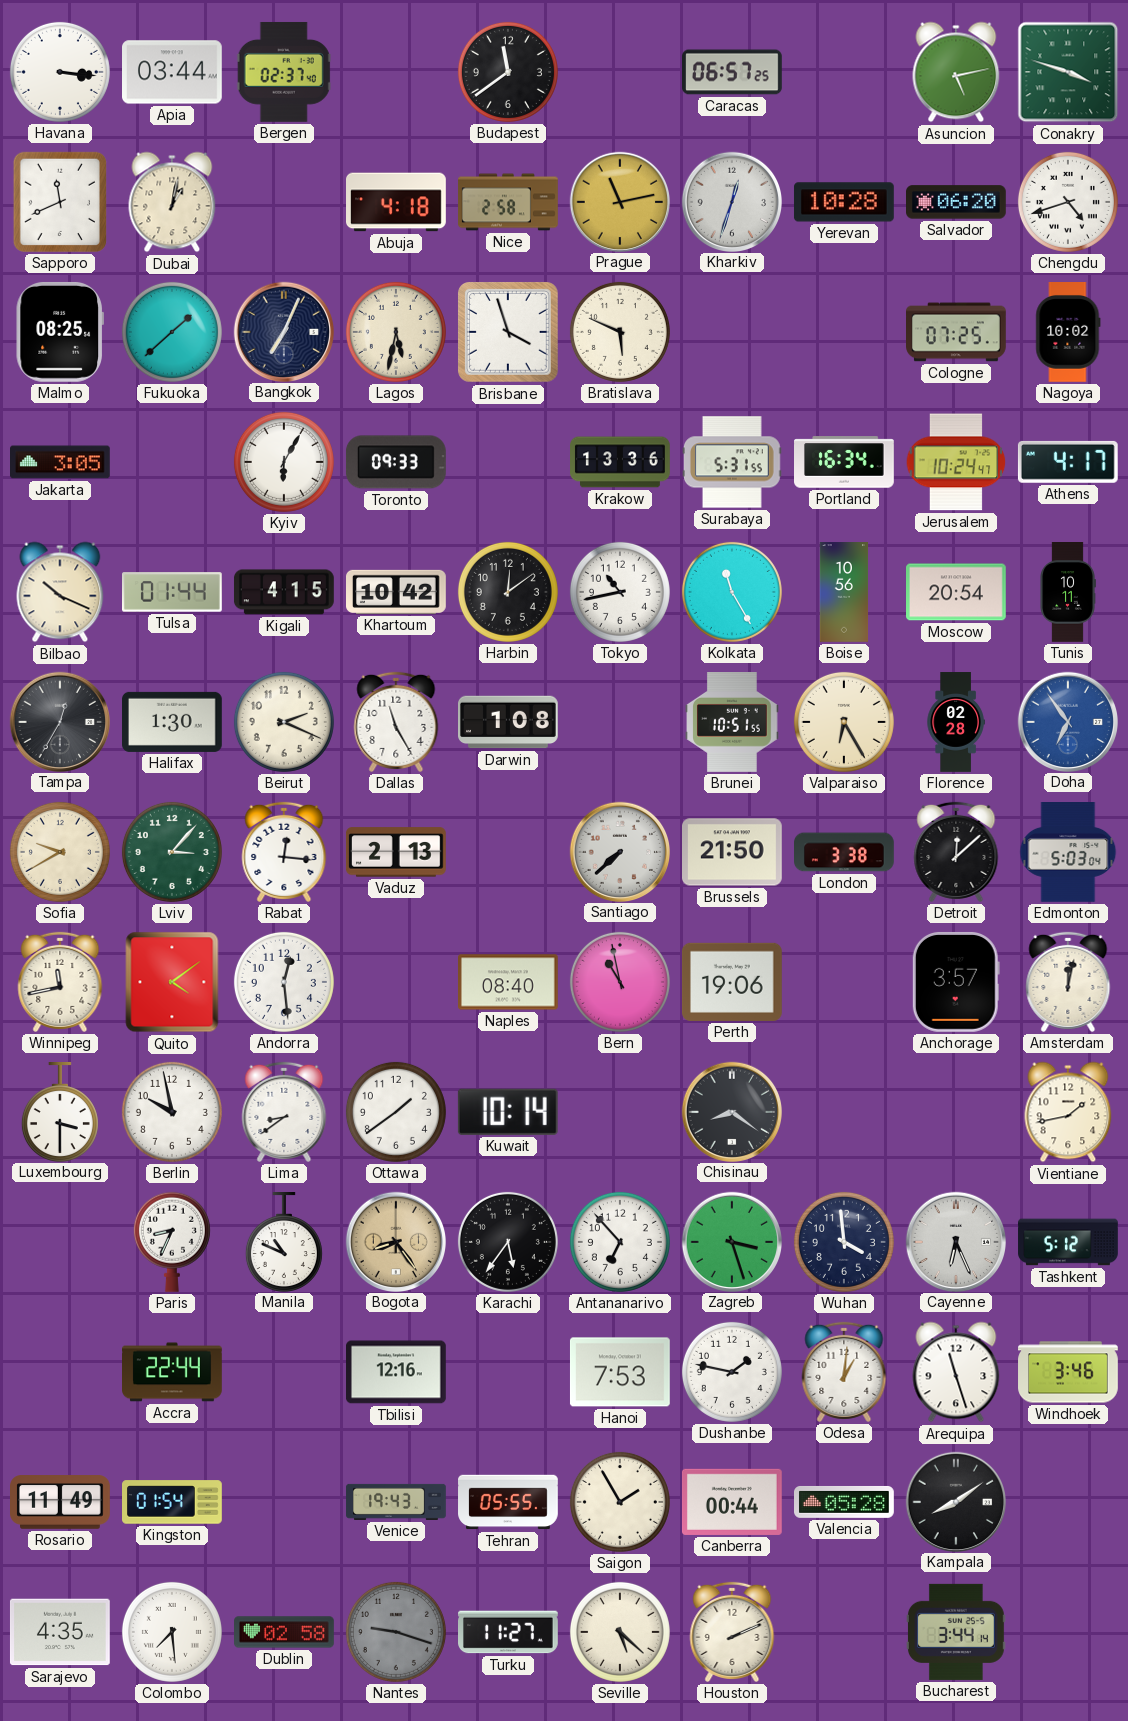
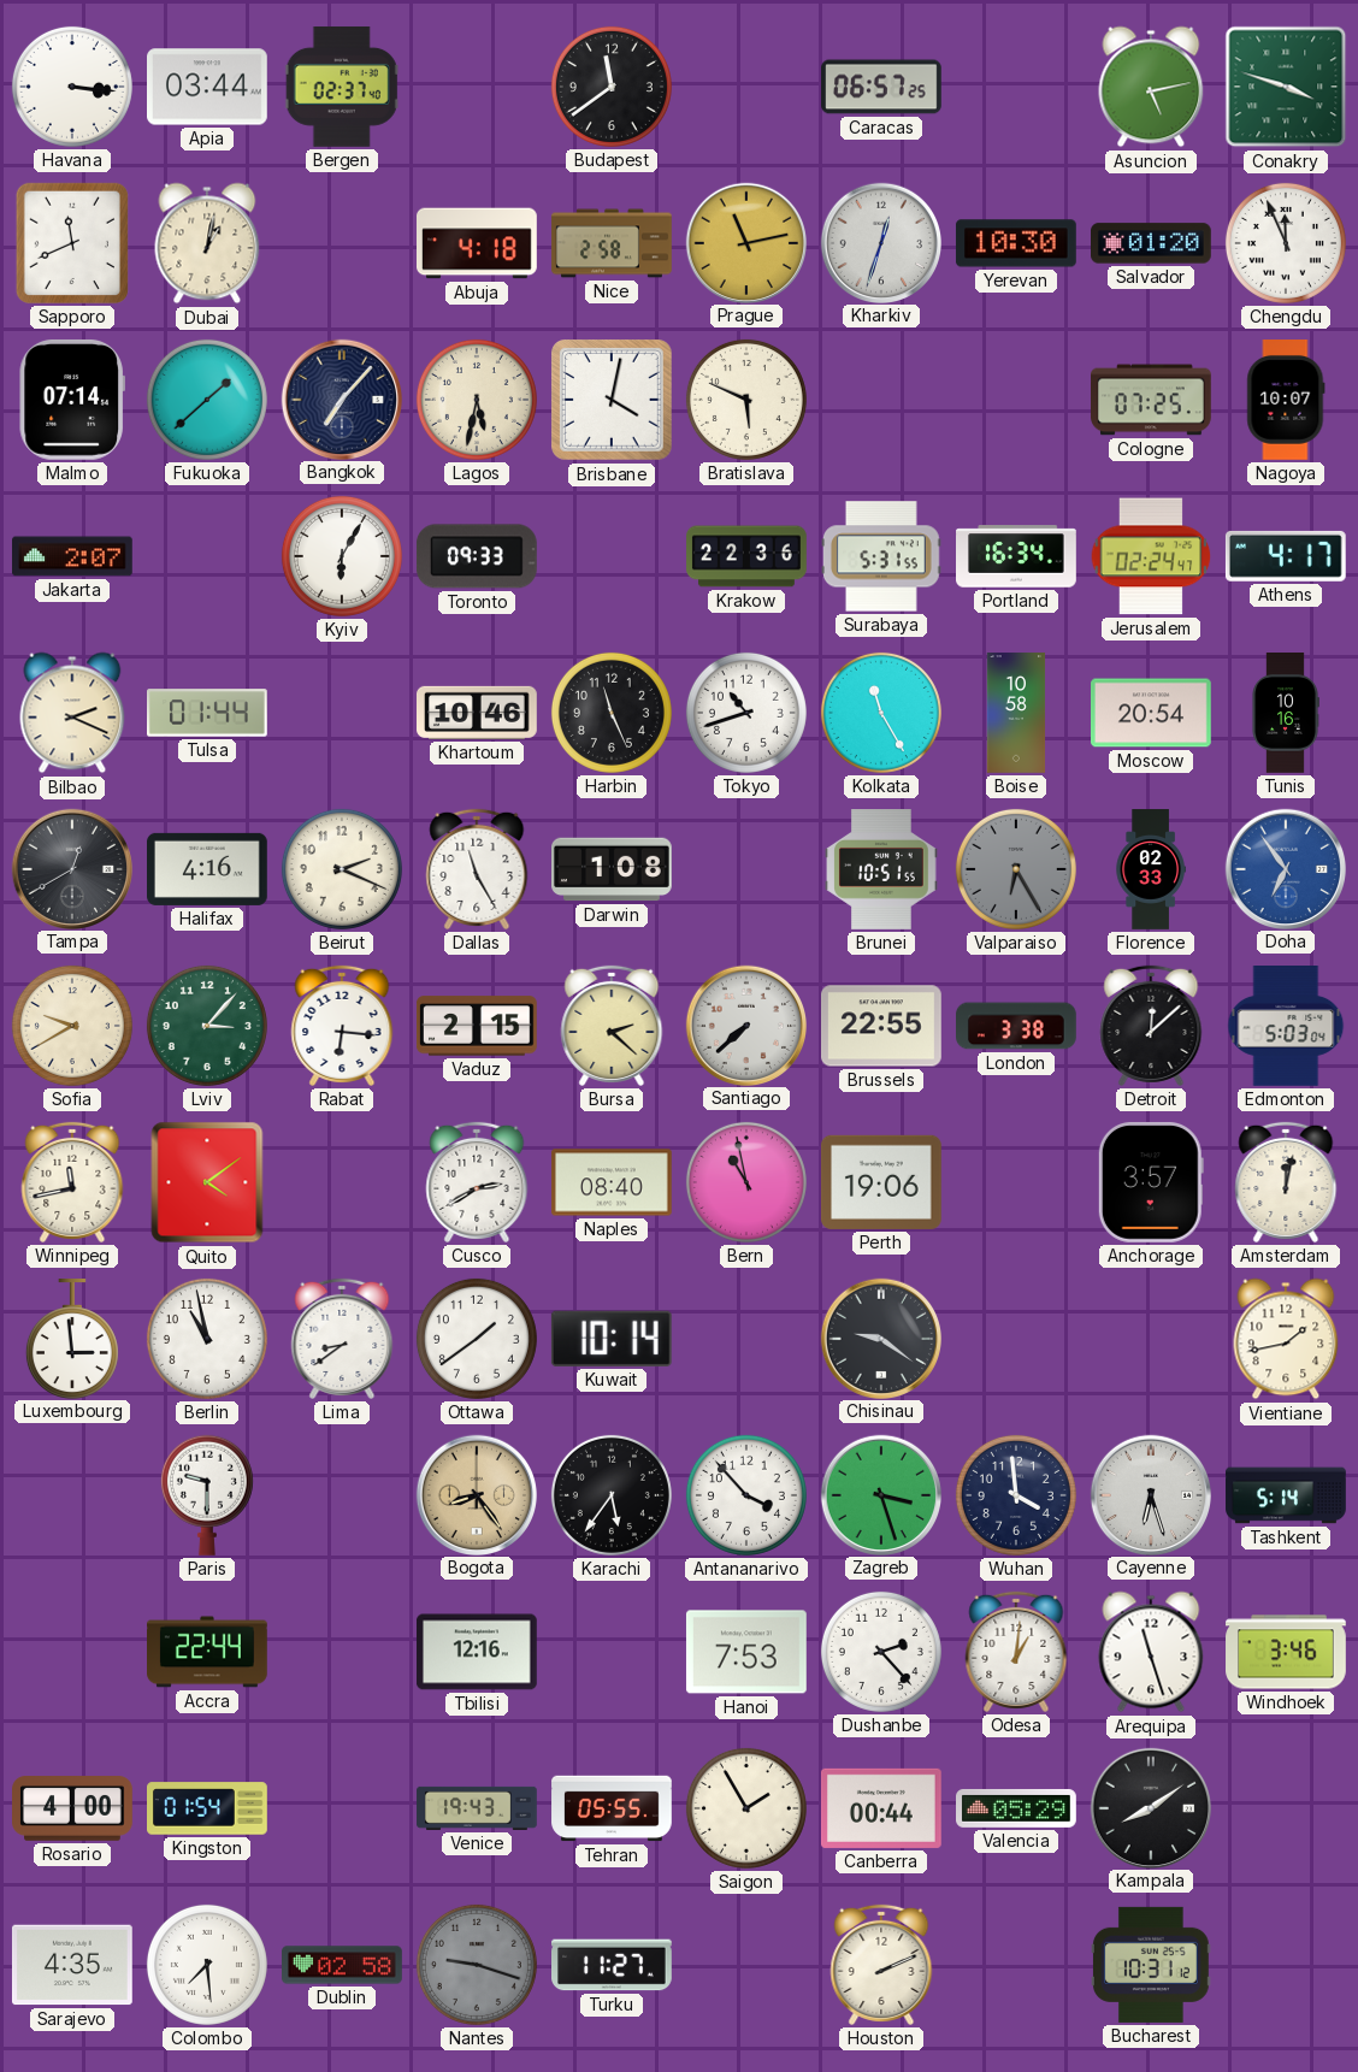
Yerevan: 10:28 -> 10:30 (1016, 243)
Salvador: 06:20 -> 01:20 (1152, 243)
Chengdu: 4:42 -> 11:56 (1286, 243)
Malmo: 08:25 -> 07:14 (72, 400)
Bangkok: 7:04 -> 7:07 (341, 399)
Brisbane: 3:57 -> 4:02 (613, 401)
Nagoya: 10:02 -> 10:07 (1286, 401)
Jakarta: 3:05 -> 2:07 (73, 556)
Krakow: 13:36 -> 22:36 (746, 556)
Jerusalem: 10:24 -> 02:24 (1151, 556)
Bilbao: 10:19 -> 2:19 (72, 713)
Kigali: 4:15 -> none (284, 592)
Khartoum: 10:42 -> 10:46 (478, 713)
Harbin: 12:09 -> 11:26 (612, 713)
Tokyo: 10:43 -> 10:42 (746, 713)
Boise: 10:56 -> 10:58 (1016, 713)
Tunis: 10:11 -> 10:16 (1286, 713)
Tampa: 12:35 -> 12:40 (71, 868)
Halifax: 1:30 -> 4:16 (208, 869)
Valparaiso dial: cream -> grey (1016, 869)
Florence: 02:28 -> 02:33 (1151, 869)
Rabat: 12:16 -> 6:16 (342, 1026)
Vaduz: 2:13 -> 2:15 (477, 1026)
Bursa: none -> 2:22 (612, 1026)
Brussels: 21:50 -> 22:55 (882, 1026)
Andorra: 12:29 -> none (284, 982)
Cusco: none -> 2:40 (477, 1182)
Luxembourg: 3:30 -> 2:59 (72, 1339)
Berlin: 9:58 -> 10:58 (207, 1339)
Chisinau: 8:21 -> 9:21 (880, 1338)
Paris: 8:34 -> 9:30 (207, 1495)
Manila: 10:49 -> none (284, 1242)
Antananarivo: 6:53 -> 3:53 (746, 1495)
Cayenne: 6:26 -> 6:27 (1150, 1494)
Tashkent: 5:12 -> 5:14 (1286, 1495)
Dushanbe: 1:47 -> 2:23 (881, 1652)
Rosario: 11:49 -> 4:00 (73, 1808)
Valencia: 05:28 -> 05:29 (1017, 1808)
Seville: 5:22 -> none (620, 1632)
Bucharest: 3:44 -> 10:31 (1151, 1965)
